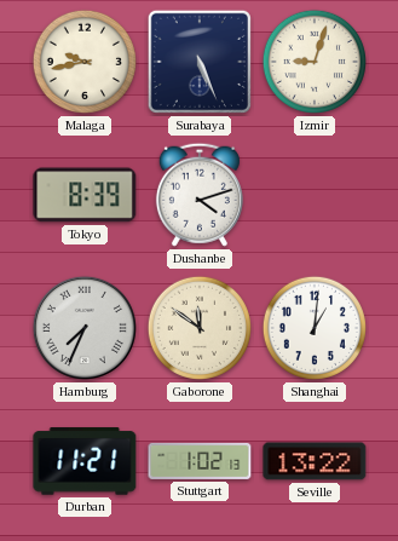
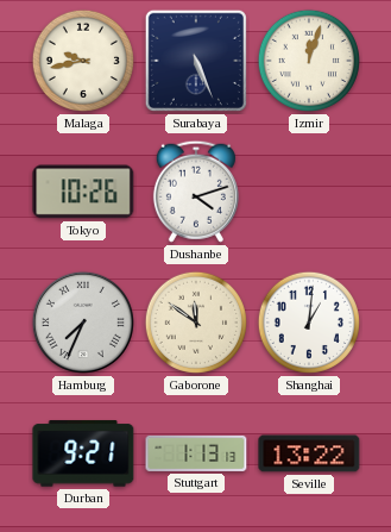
Izmir: 9:03 -> 12:03 (309, 61)
Tokyo: 8:39 -> 10:26 (83, 192)
Durban: 11:21 -> 9:21 (83, 453)
Stuttgart: 1:02 -> 1:13 (196, 453)
